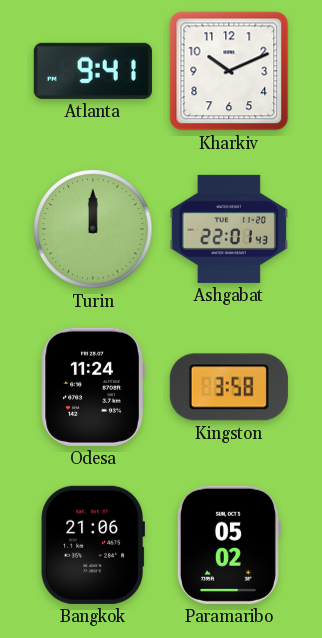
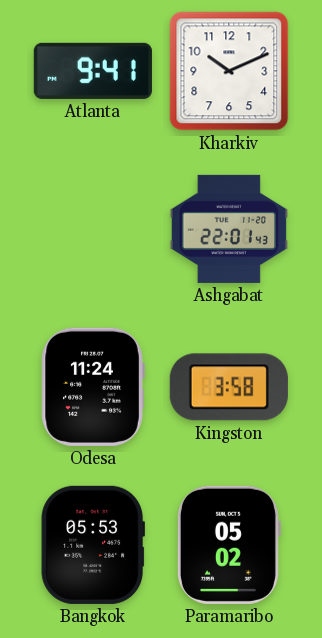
Turin: 12:00 -> none (93, 229)
Bangkok: 21:06 -> 05:53 (92, 545)
